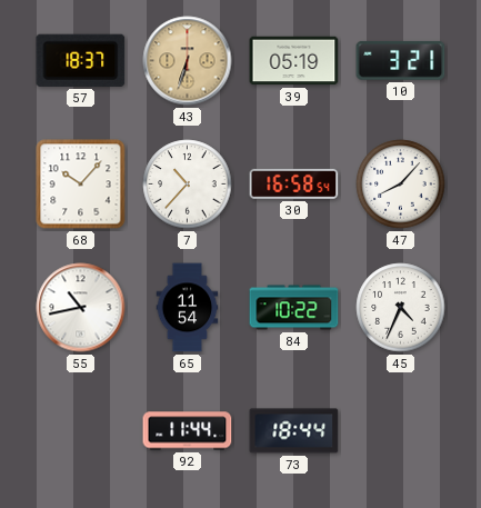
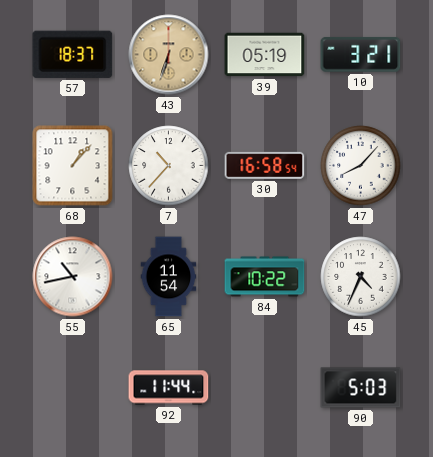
68: 10:07 -> 1:07 (73, 166)
73: 18:44 -> none (294, 431)
90: none -> 5:03 (361, 388)
